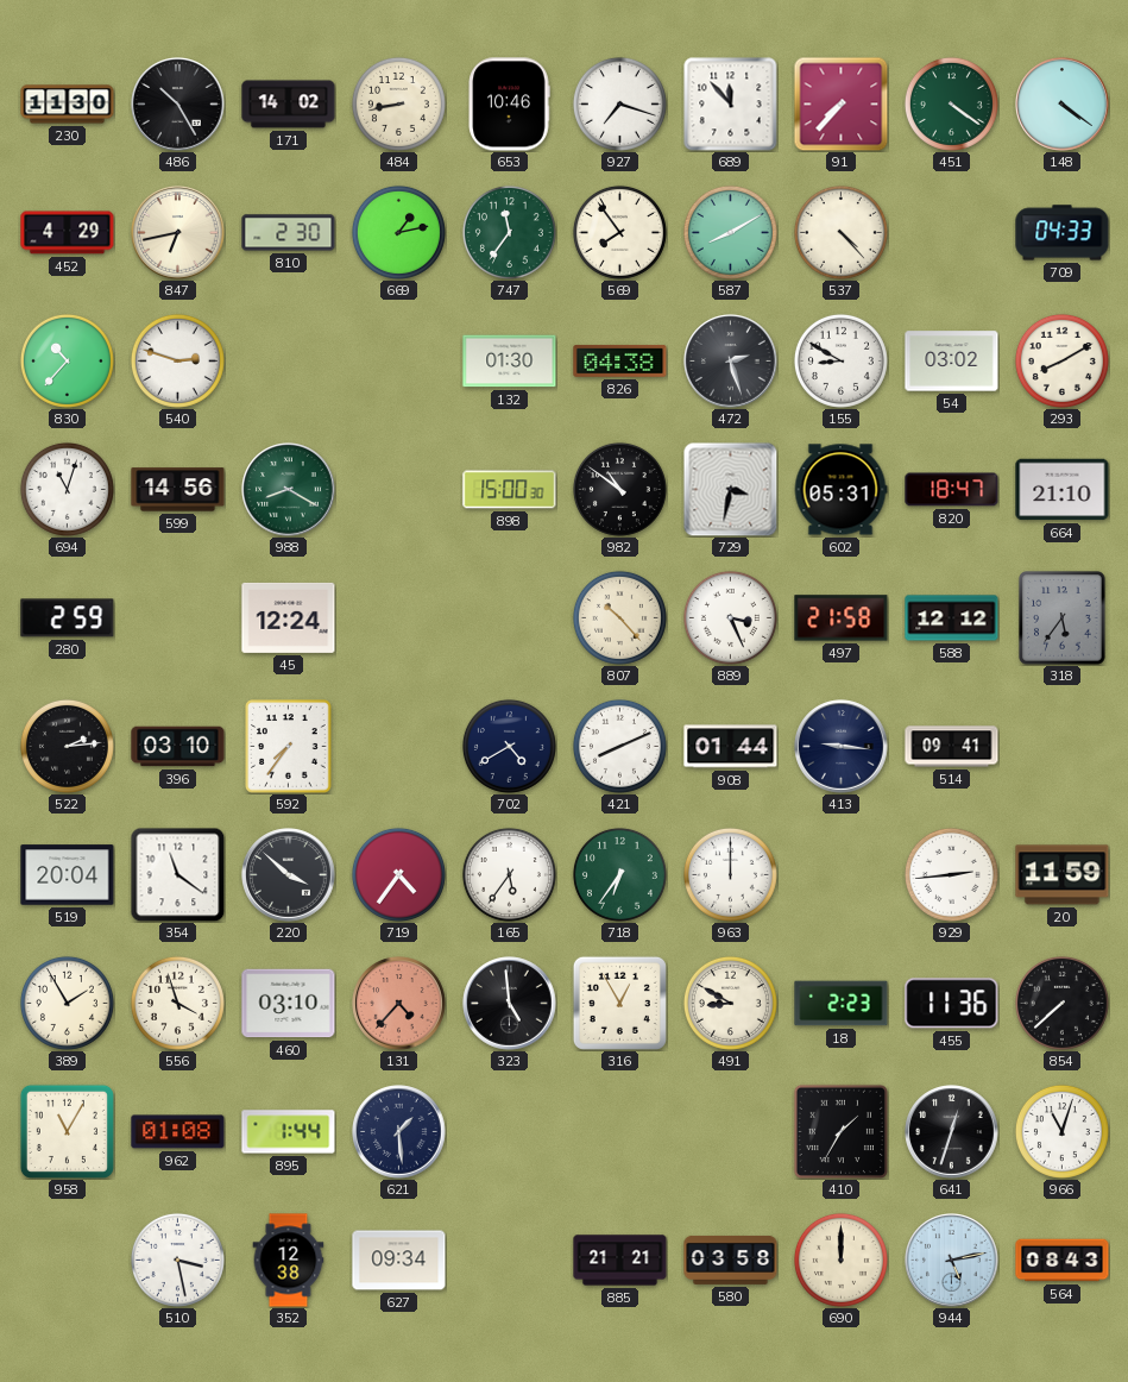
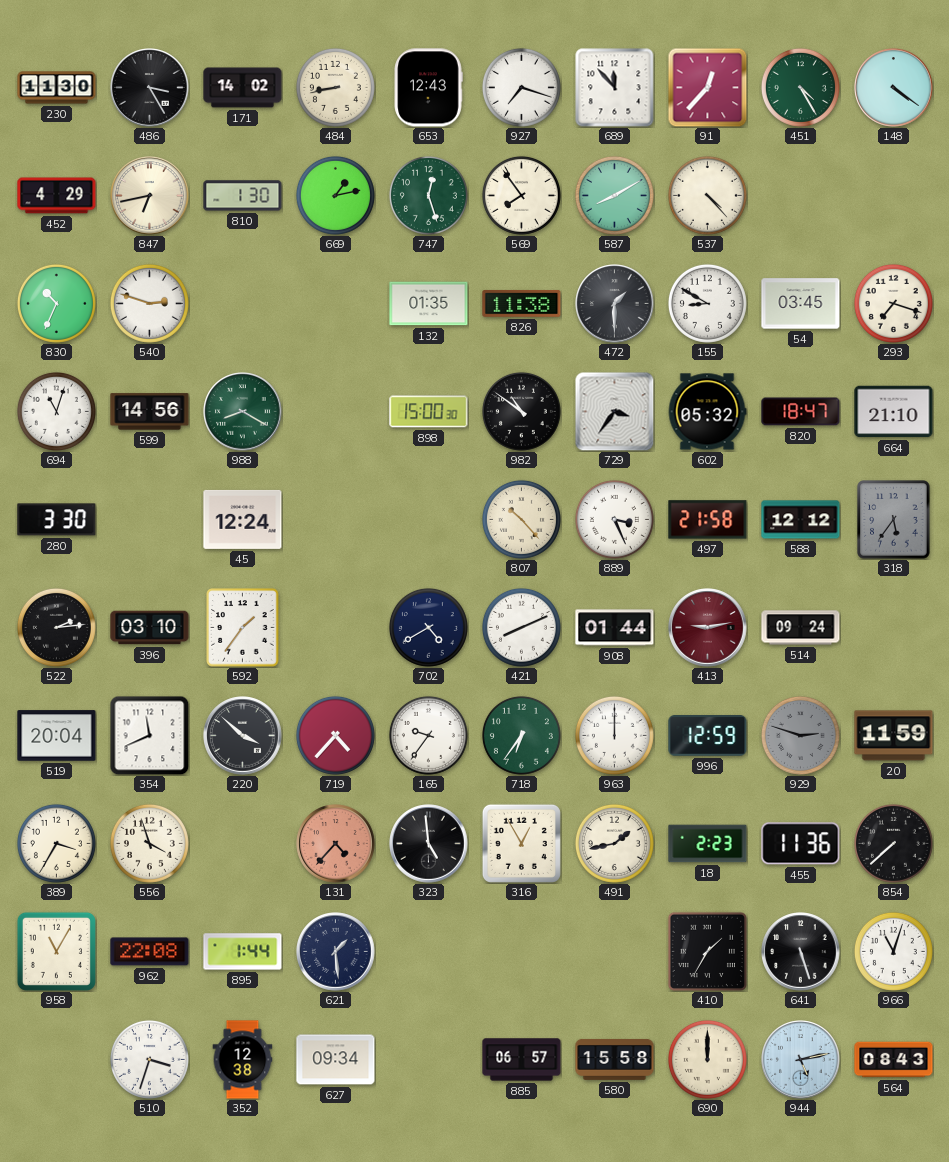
486: 10:25 -> 3:25 (150, 88)
653: 10:46 -> 12:43 (428, 88)
91: 7:37 -> 12:37 (707, 87)
451: 4:21 -> 4:25 (800, 87)
810: 2:30 -> 1:30 (243, 196)
747: 11:36 -> 12:27 (428, 195)
709: 04:33 -> none (1063, 233)
830: 10:37 -> 10:34 (56, 303)
132: 01:30 -> 01:35 (429, 304)
826: 04:38 -> 11:38 (522, 304)
472: 2:27 -> 1:30 (615, 304)
54: 03:02 -> 03:45 (801, 304)
293: 8:10 -> 7:18 (893, 303)
729: 3:32 -> 3:36 (614, 411)
602: 05:31 -> 05:32 (707, 412)
280: 2:59 -> 3:30 (57, 520)
592: 7:36 -> 1:36 (243, 628)
413: 9:16 -> 9:13 (708, 628)
413 dial: navy -> burgundy (708, 628)
514: 09:41 -> 09:24 (801, 628)
354: 11:21 -> 11:41 (149, 735)
719: 4:36 -> 4:37 (335, 735)
165: 5:36 -> 9:36 (428, 735)
996: none -> 12:59 (708, 736)
929: 2:44 -> 2:48 (800, 735)
929 dial: white -> grey (800, 735)
389: 1:55 -> 3:35 (56, 843)
460: 03:10 -> none (289, 1004)
491: 8:50 -> 1:43 (614, 843)
962: 01:08 -> 22:08 (150, 952)
641: 12:33 -> 5:27 (801, 952)
510: 3:28 -> 3:33 (149, 1059)
885: 21:21 -> 06:57 (522, 1060)
580: 03:58 -> 15:58 (615, 1059)
